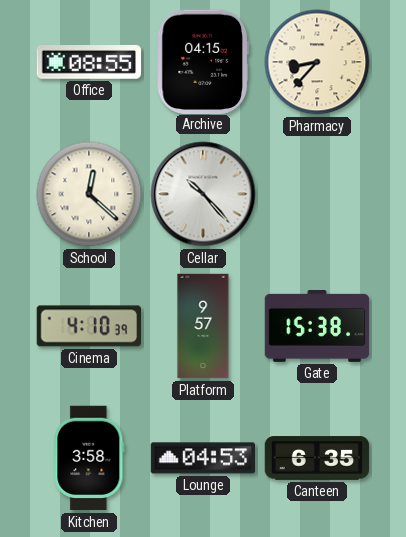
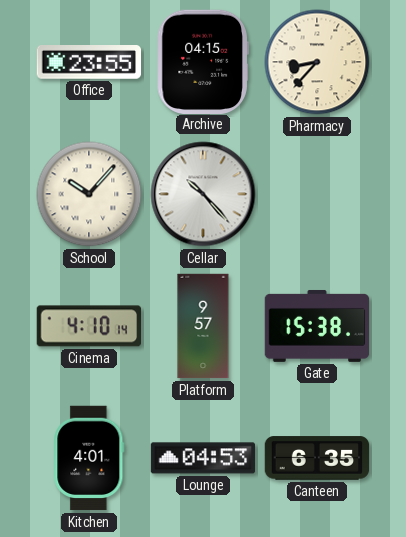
Office: 08:55 -> 23:55 (89, 63)
School: 12:22 -> 10:07 (89, 194)
Cinema: 4:10:39 -> 4:10:14 (88, 326)
Kitchen: 3:58 -> 4:01 (89, 458)
